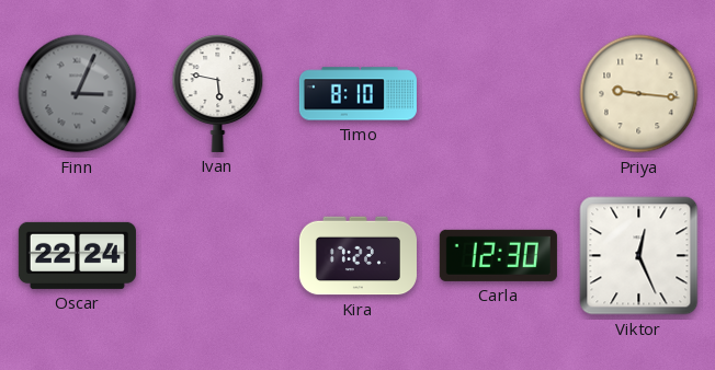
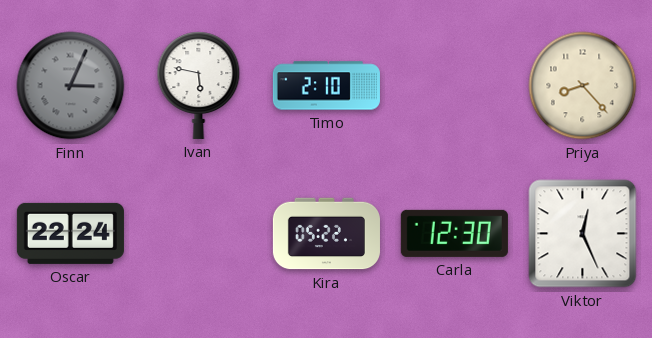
Timo: 8:10 -> 2:10 (326, 86)
Priya: 9:16 -> 8:23 (583, 86)
Kira: 17:22 -> 05:22 (326, 234)
